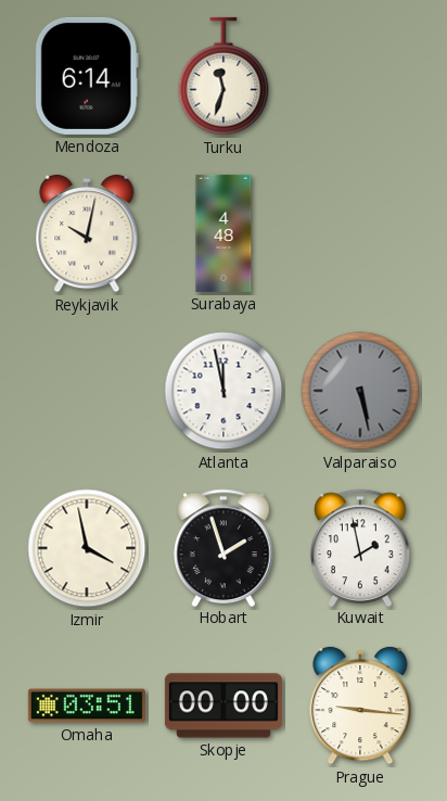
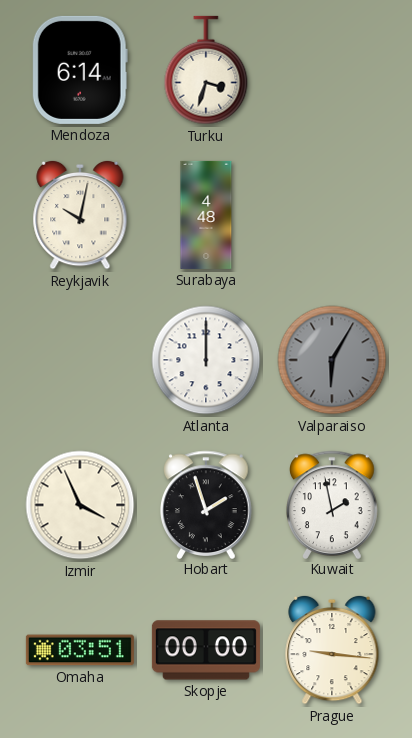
Turku: 11:33 -> 3:33 (206, 70)
Atlanta: 11:58 -> 12:00 (206, 360)
Valparaiso: 5:28 -> 6:05 (332, 360)
Izmir: 3:58 -> 3:56 (80, 505)
